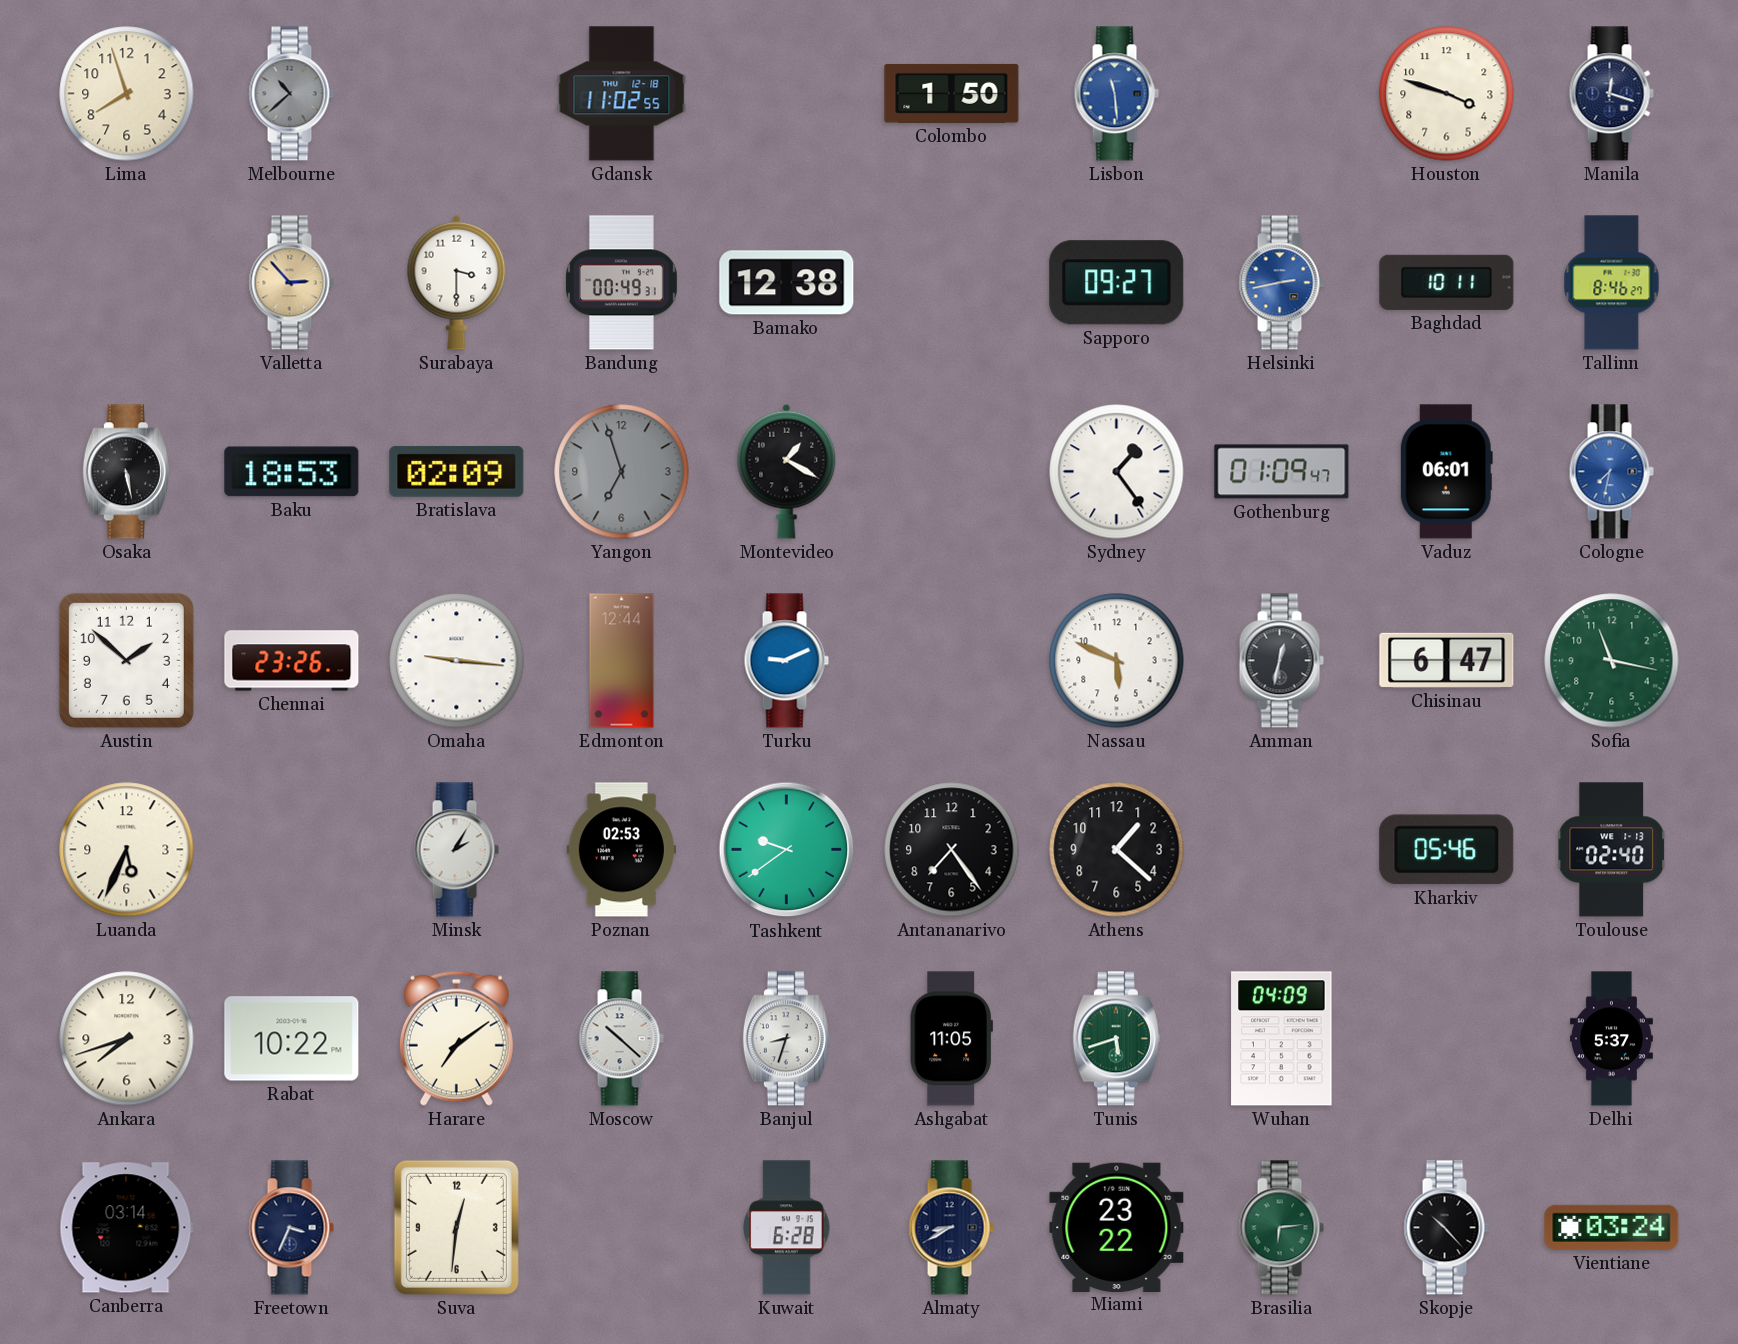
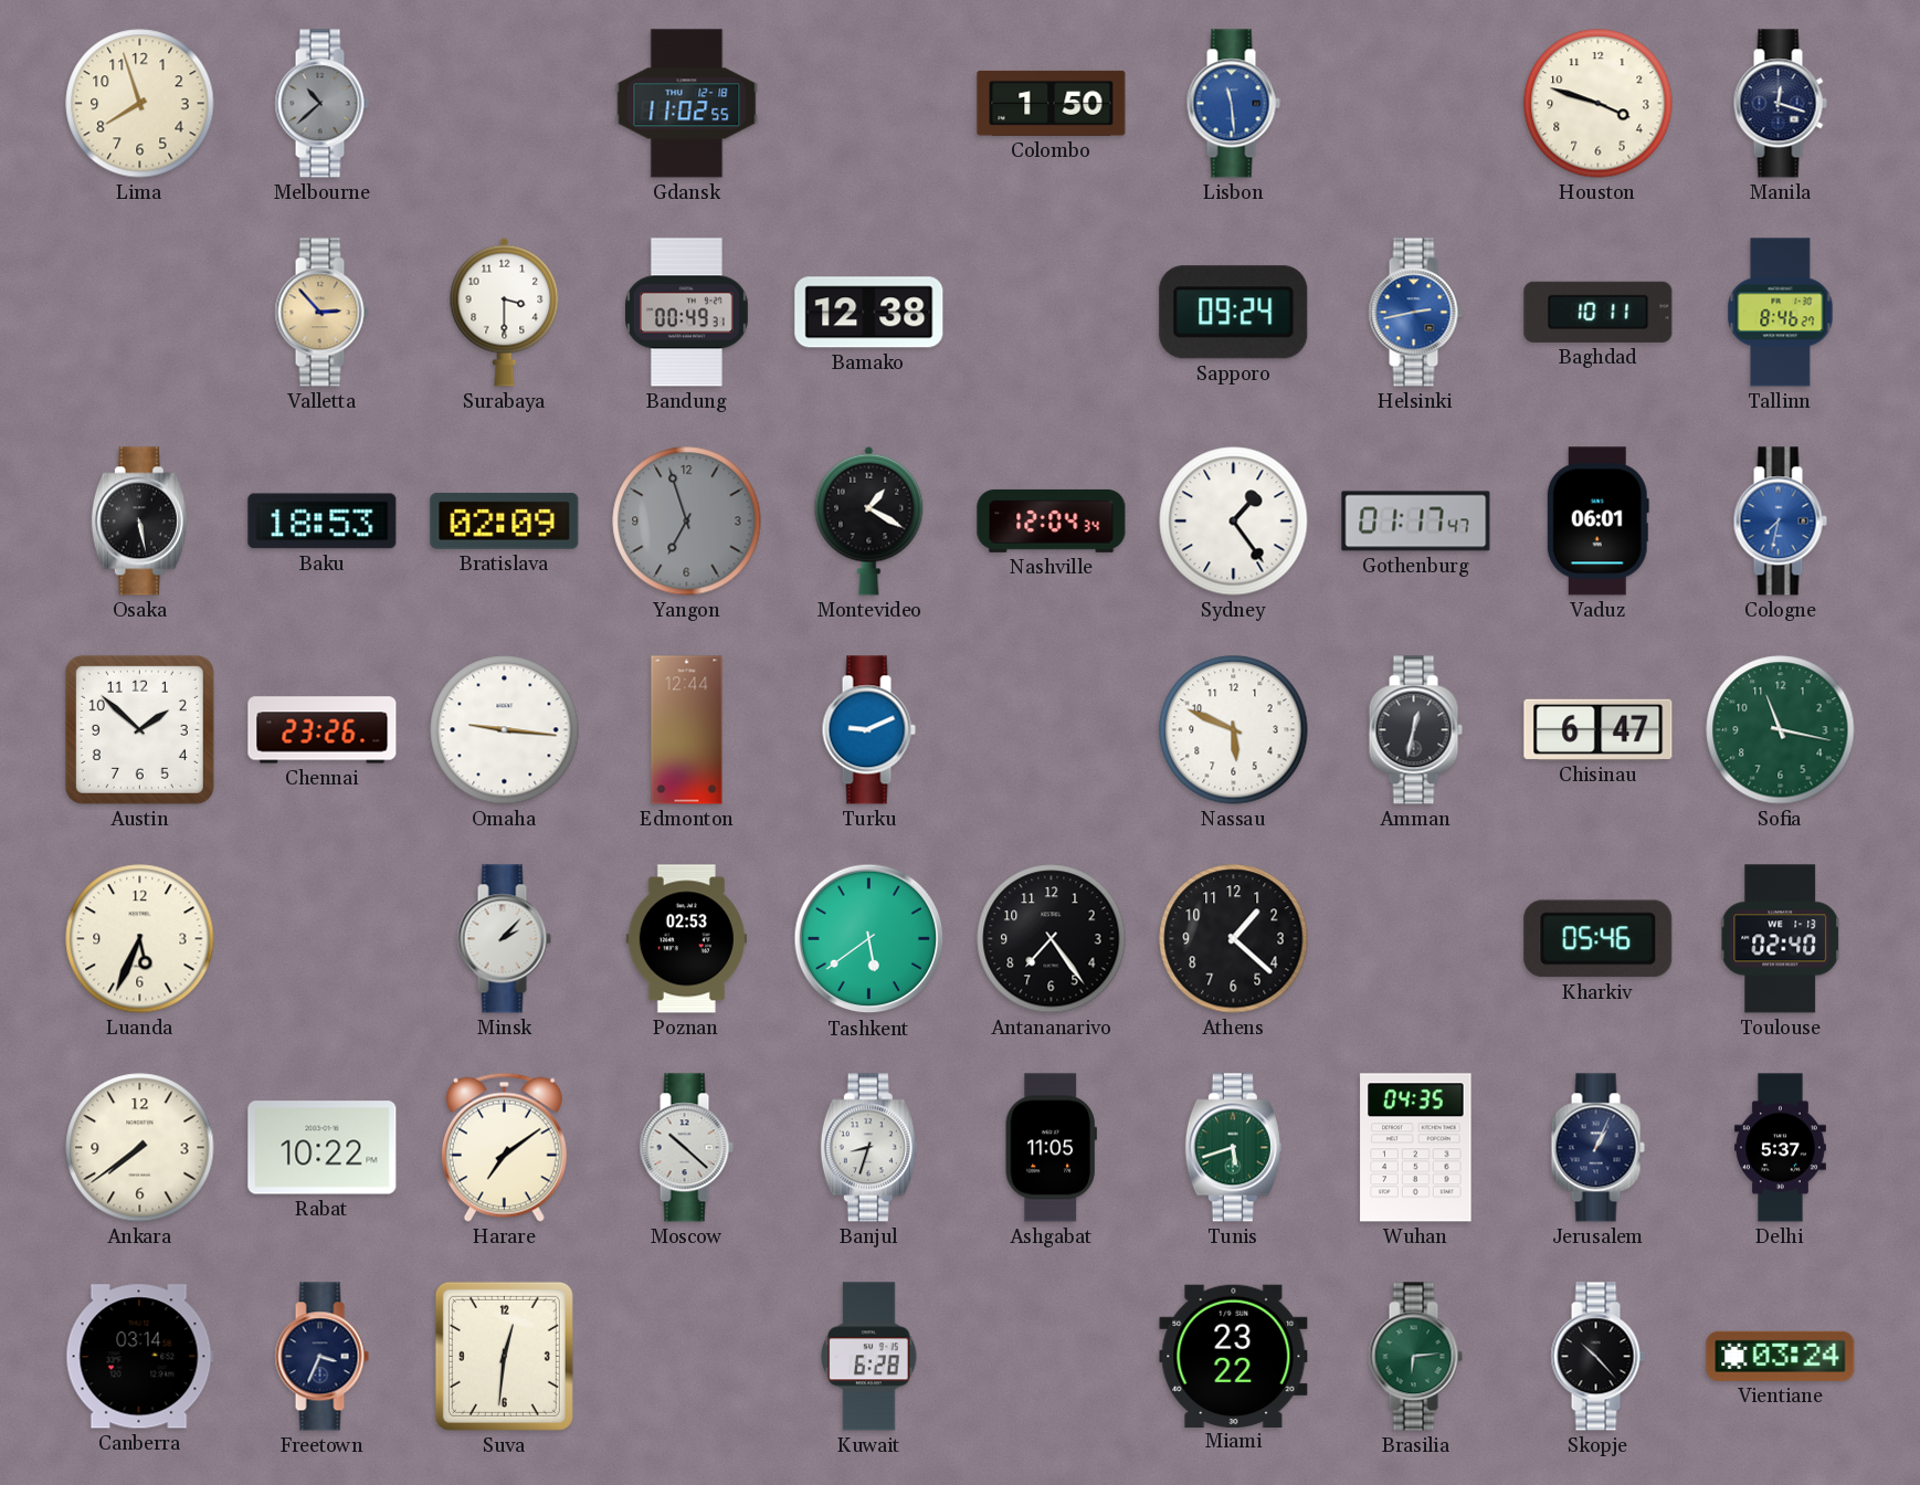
Sapporo: 09:27 -> 09:24 (1234, 313)
Nashville: none -> 12:04 (1052, 520)
Gothenburg: 01:09 -> 01:17 (1416, 522)
Minsk: 2:05 -> 2:07 (504, 939)
Tashkent: 9:39 -> 5:39 (869, 939)
Ankara: 7:42 -> 7:39 (140, 1148)
Wuhan: 04:09 -> 04:35 (1416, 1148)
Jerusalem: none -> 1:04 (1597, 1148)
Almaty: 8:40 -> none (951, 1228)
